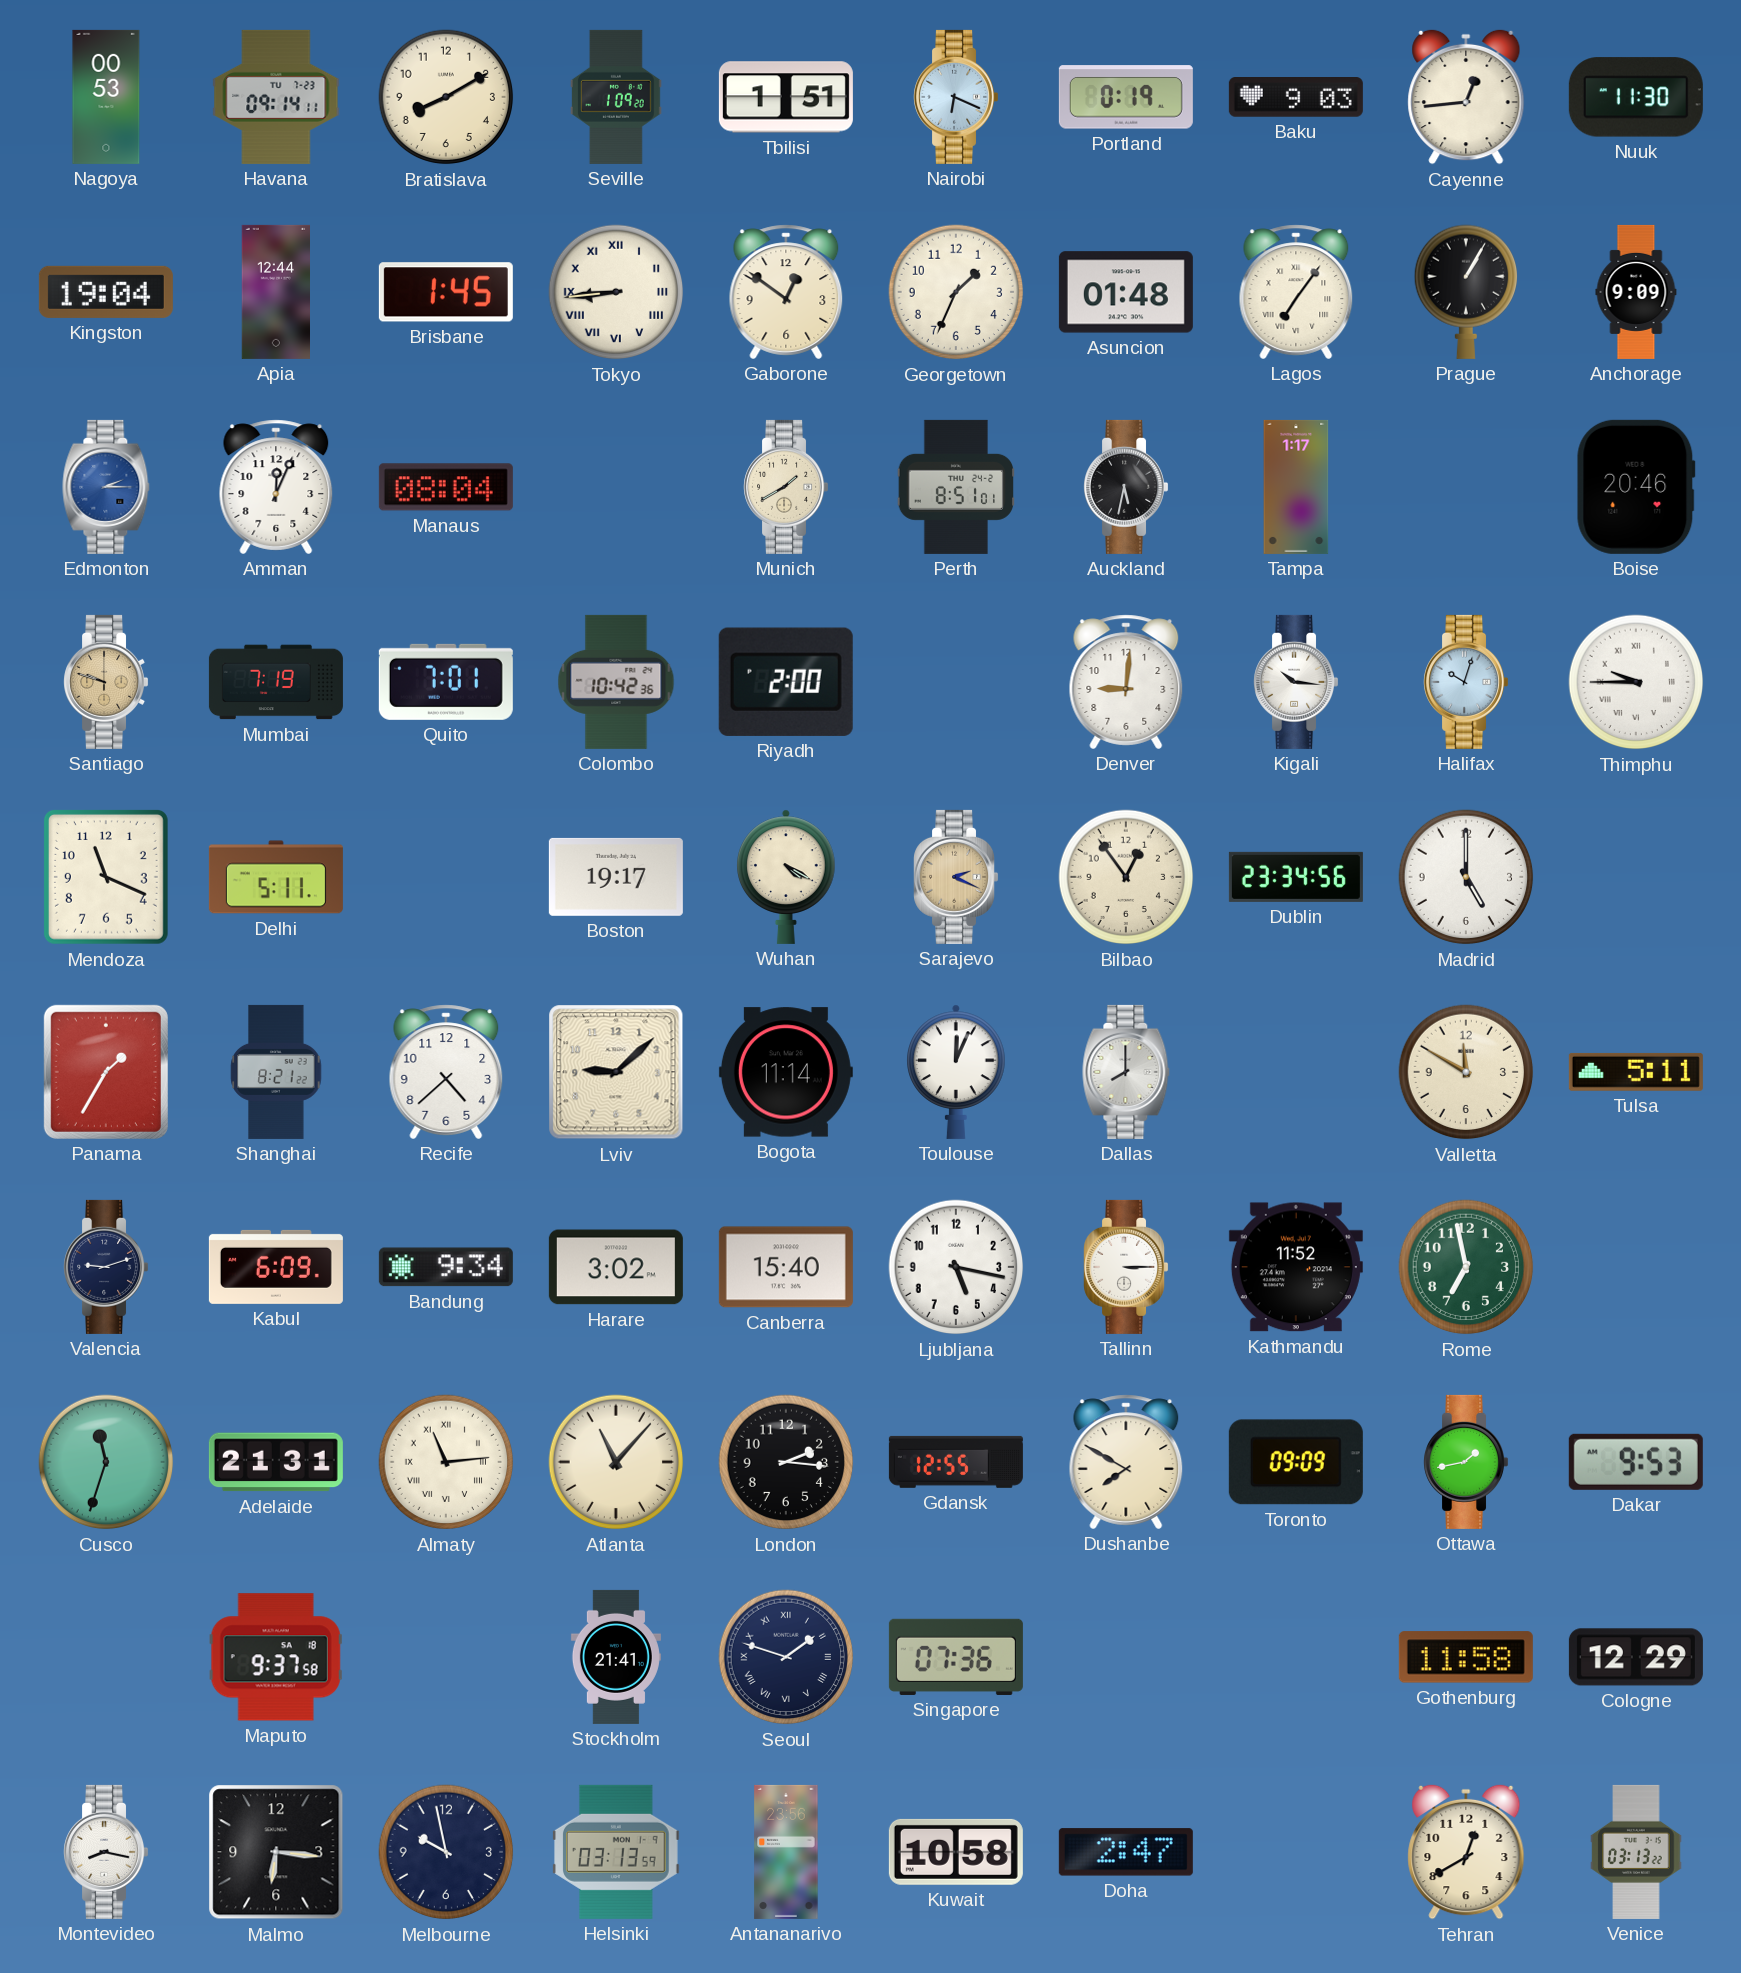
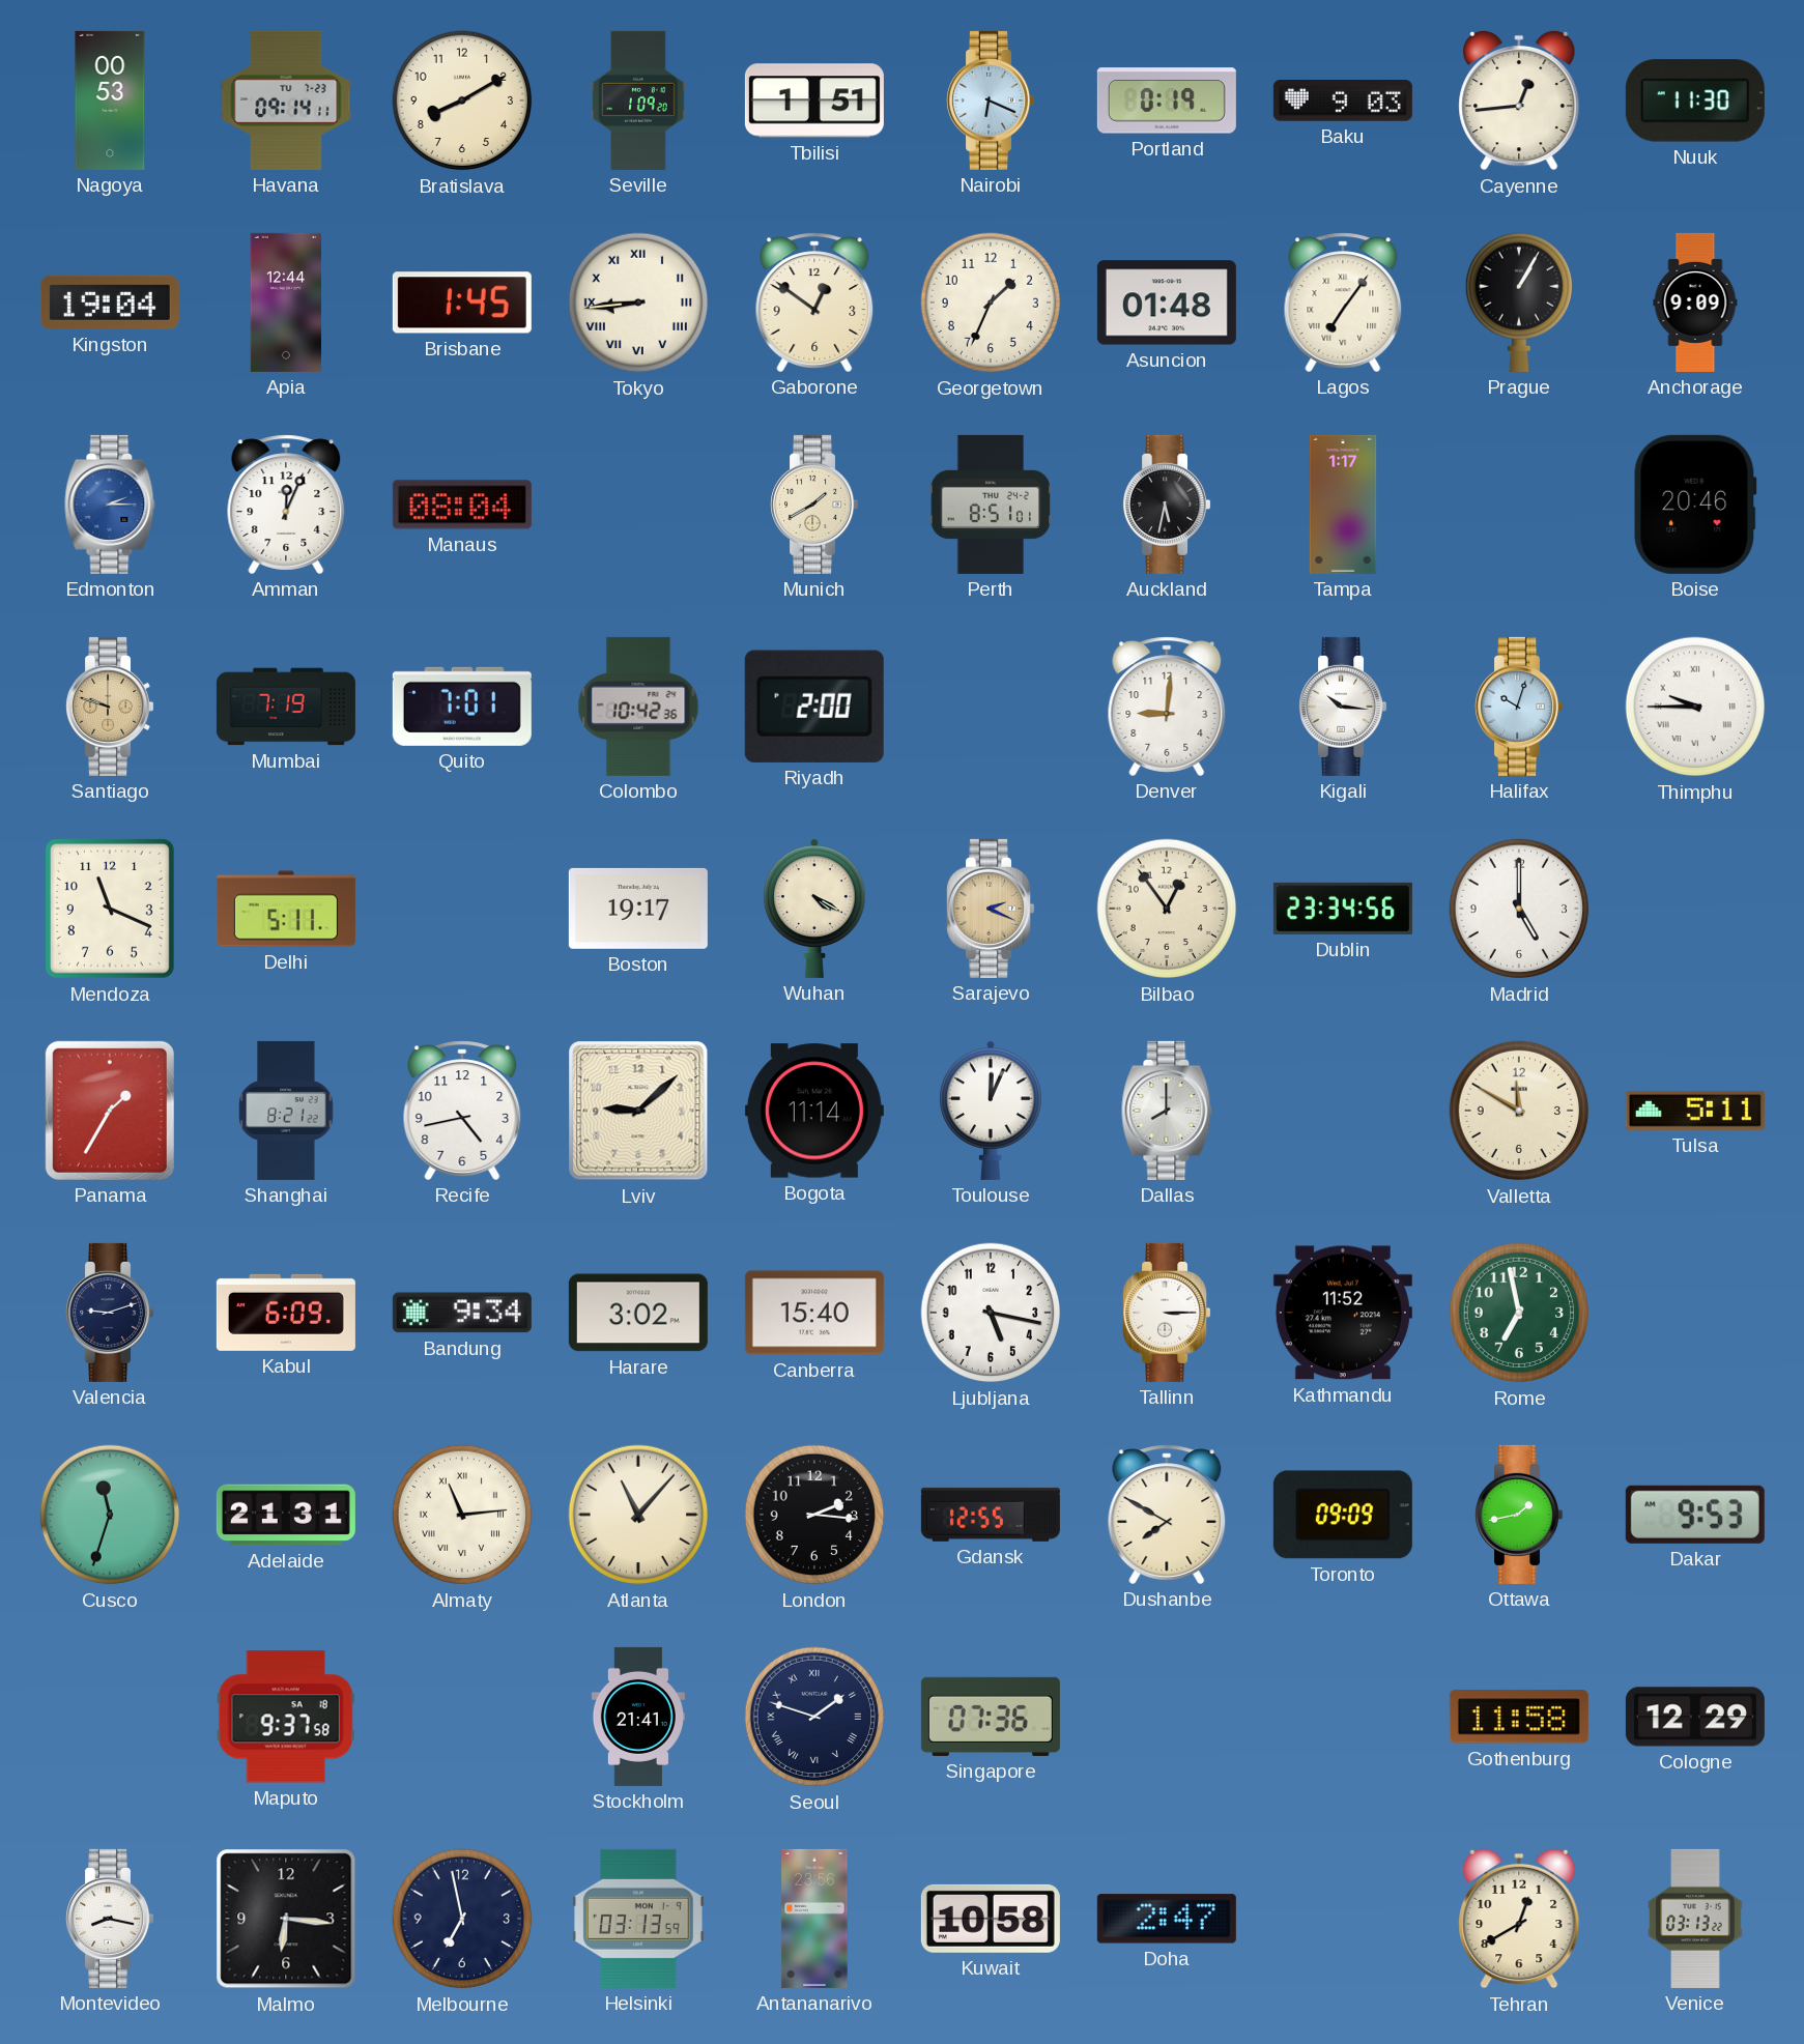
Recife: 4:38 -> 4:43 (462, 1111)
Melbourne: 9:58 -> 6:58 (462, 1919)
